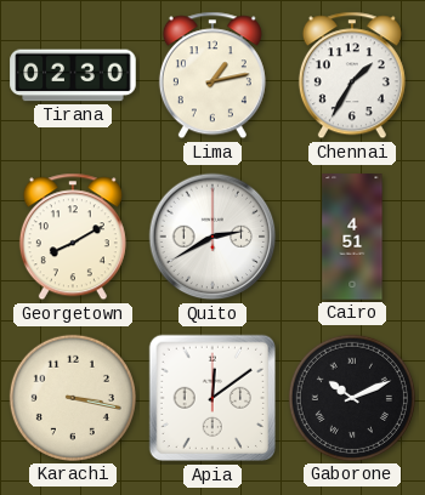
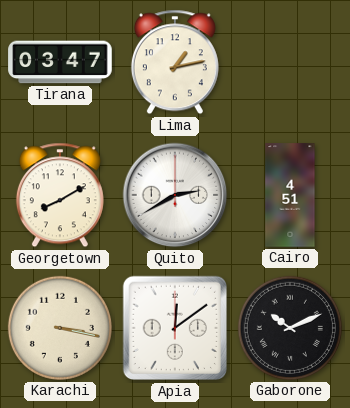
Tirana: 02:30 -> 03:47 (60, 62)
Chennai: 1:35 -> none (352, 75)
